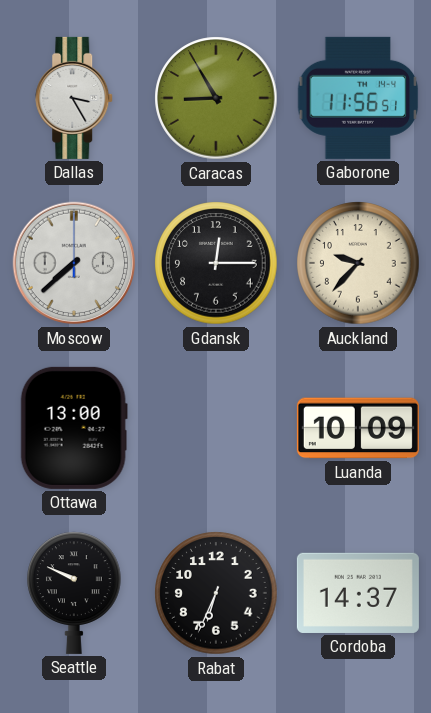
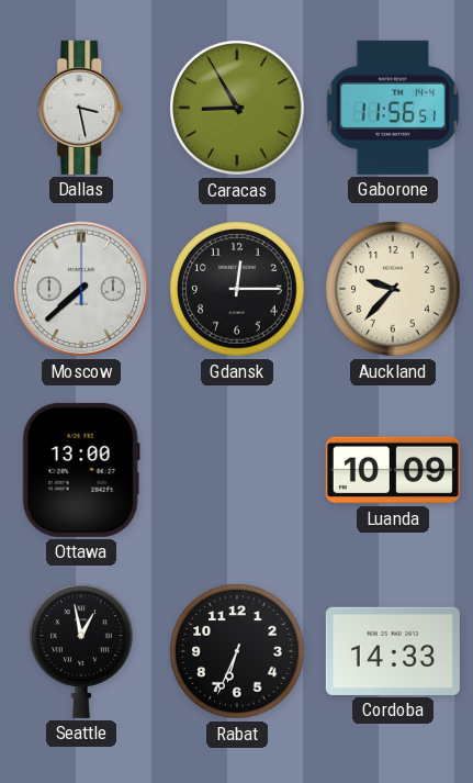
Dallas: 3:25 -> 3:28 (82, 108)
Seattle: 9:49 -> 12:58 (81, 651)
Cordoba: 14:37 -> 14:33 (393, 651)
